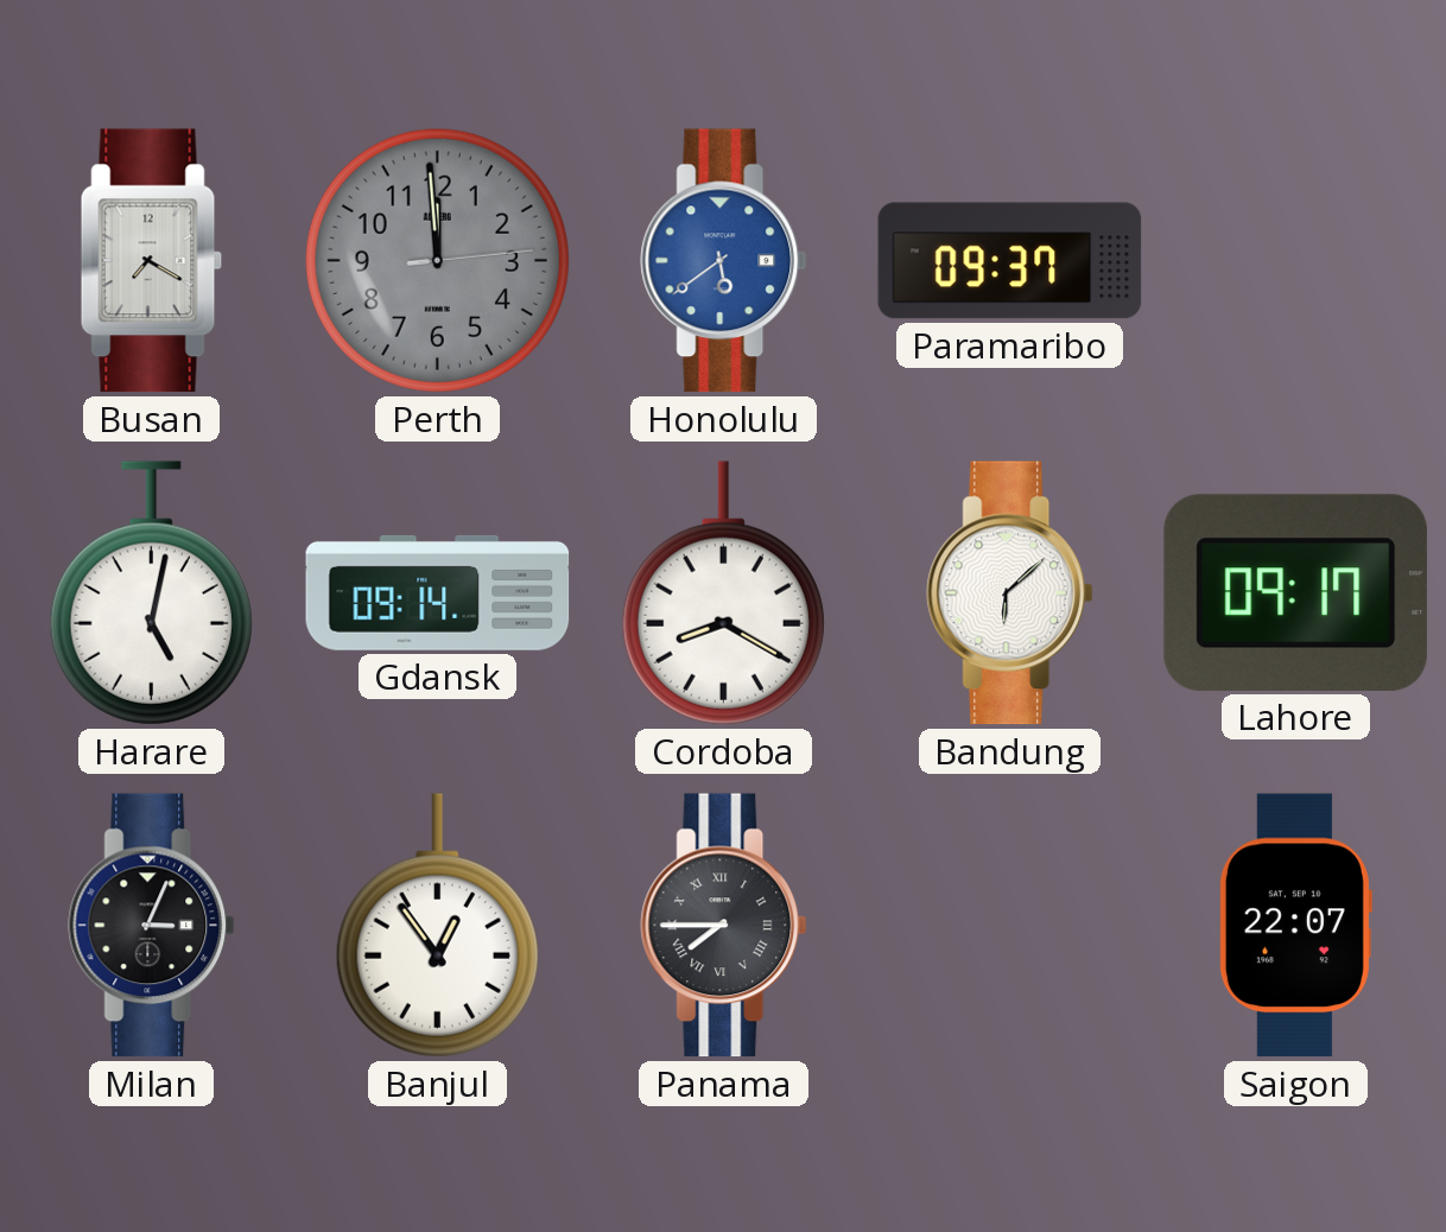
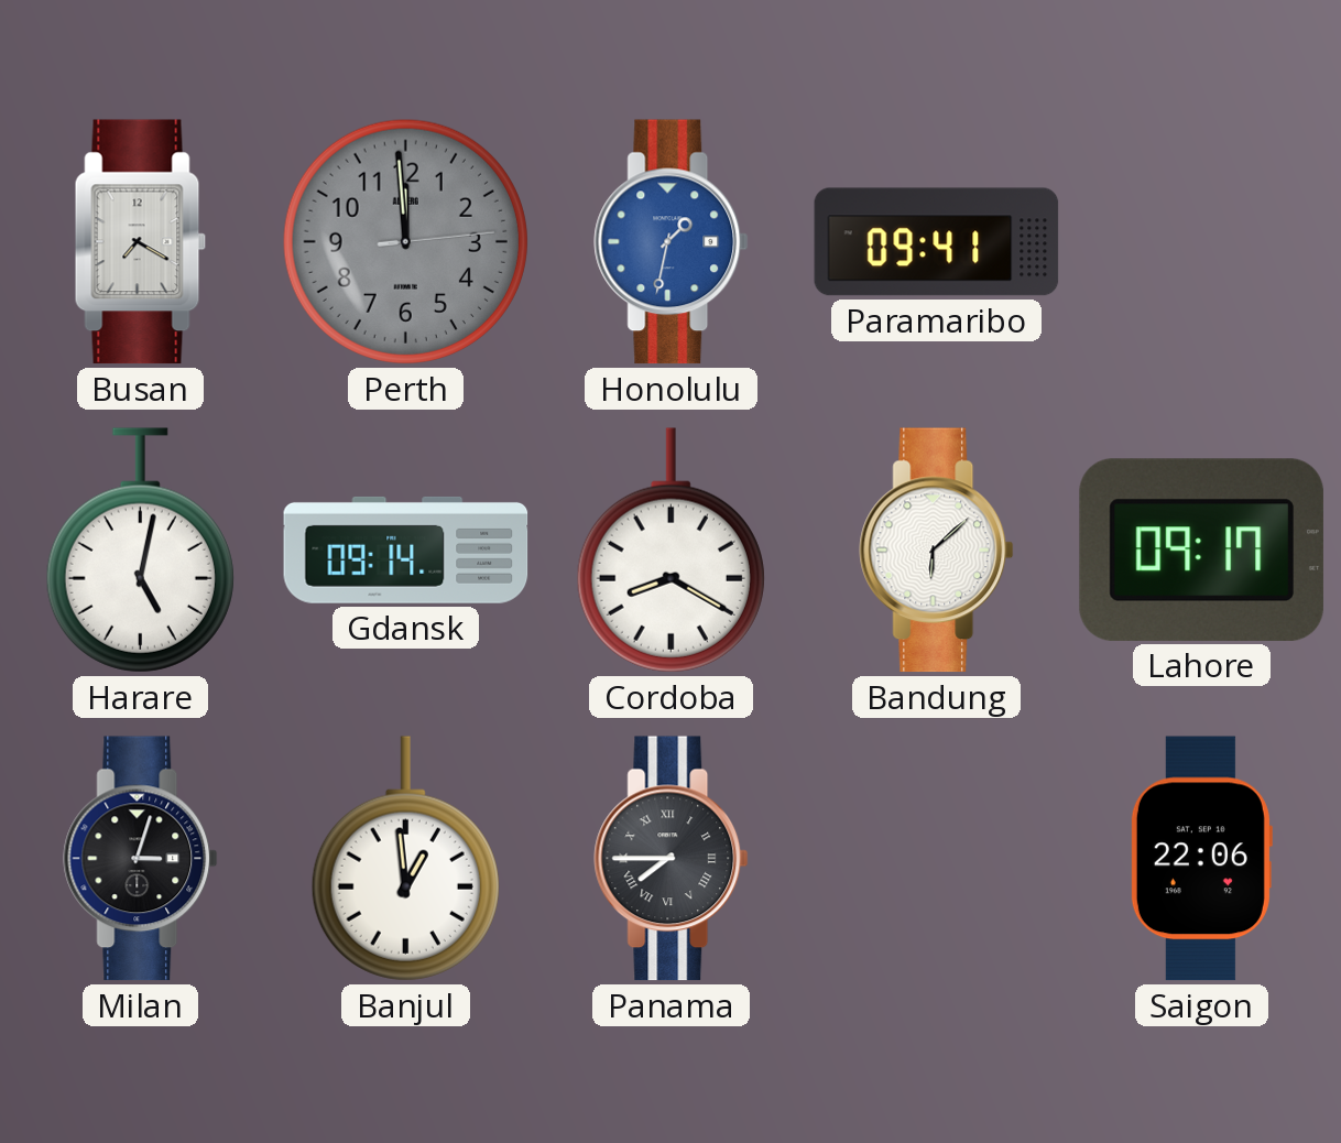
Honolulu: 5:39 -> 1:32 (672, 242)
Paramaribo: 09:37 -> 09:41 (937, 242)
Milan: 3:04 -> 3:03 (141, 859)
Banjul: 12:54 -> 12:59 (405, 859)
Saigon: 22:07 -> 22:06 (1201, 859)
